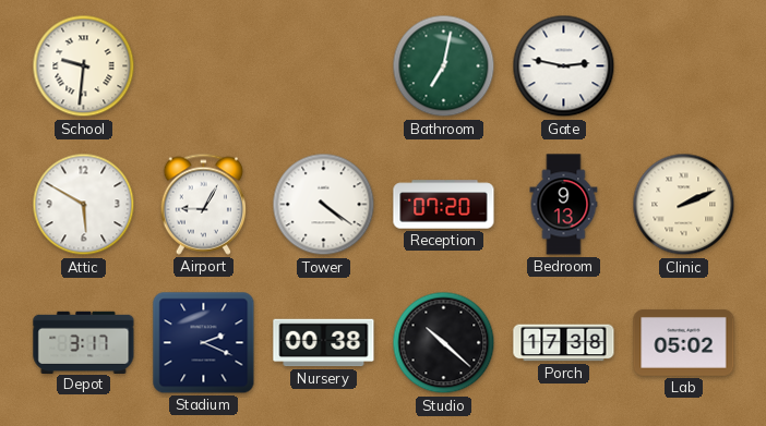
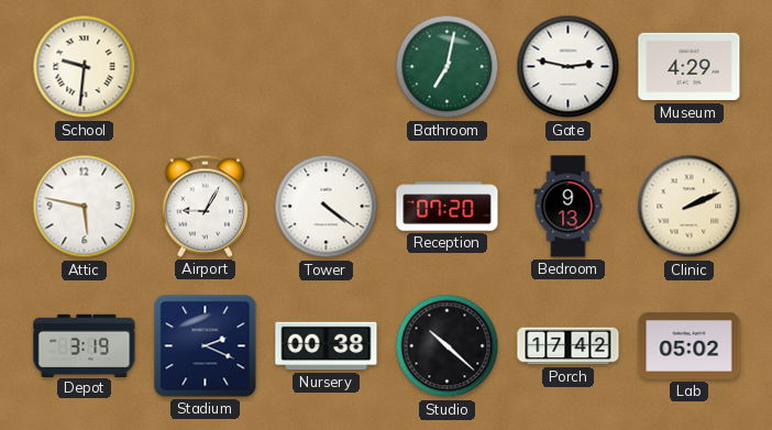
Museum: none -> 4:29 (690, 67)
Attic: 5:50 -> 5:47 (85, 207)
Depot: 3:17 -> 3:19 (85, 345)
Porch: 17:38 -> 17:42 (569, 346)
